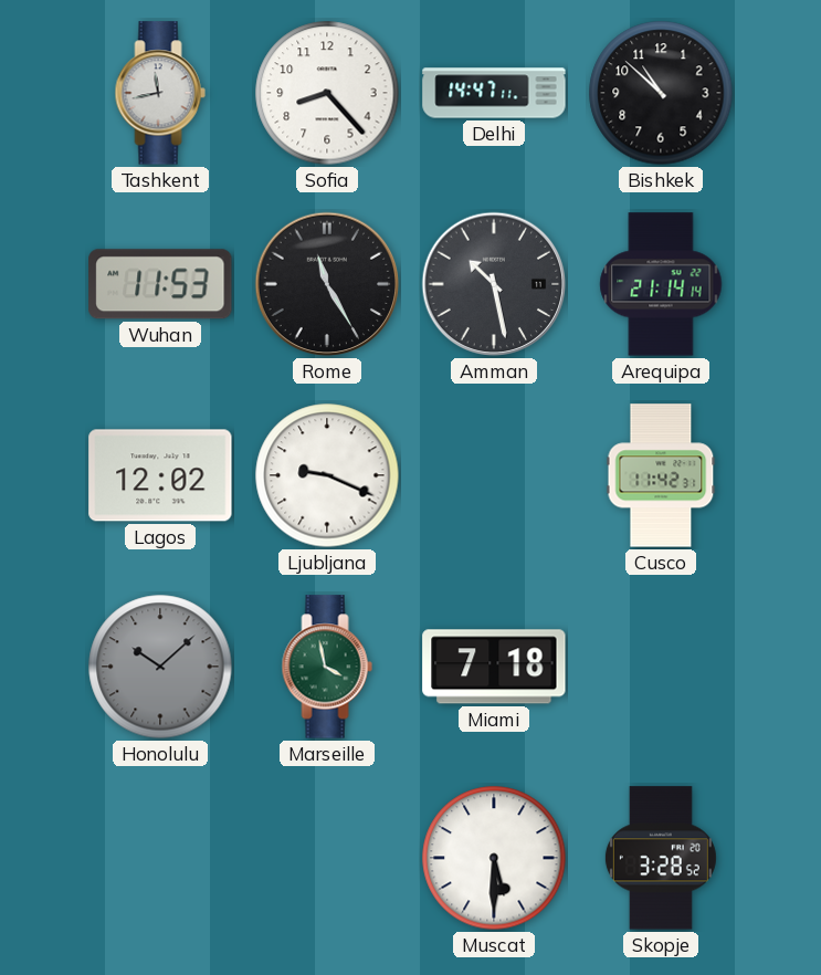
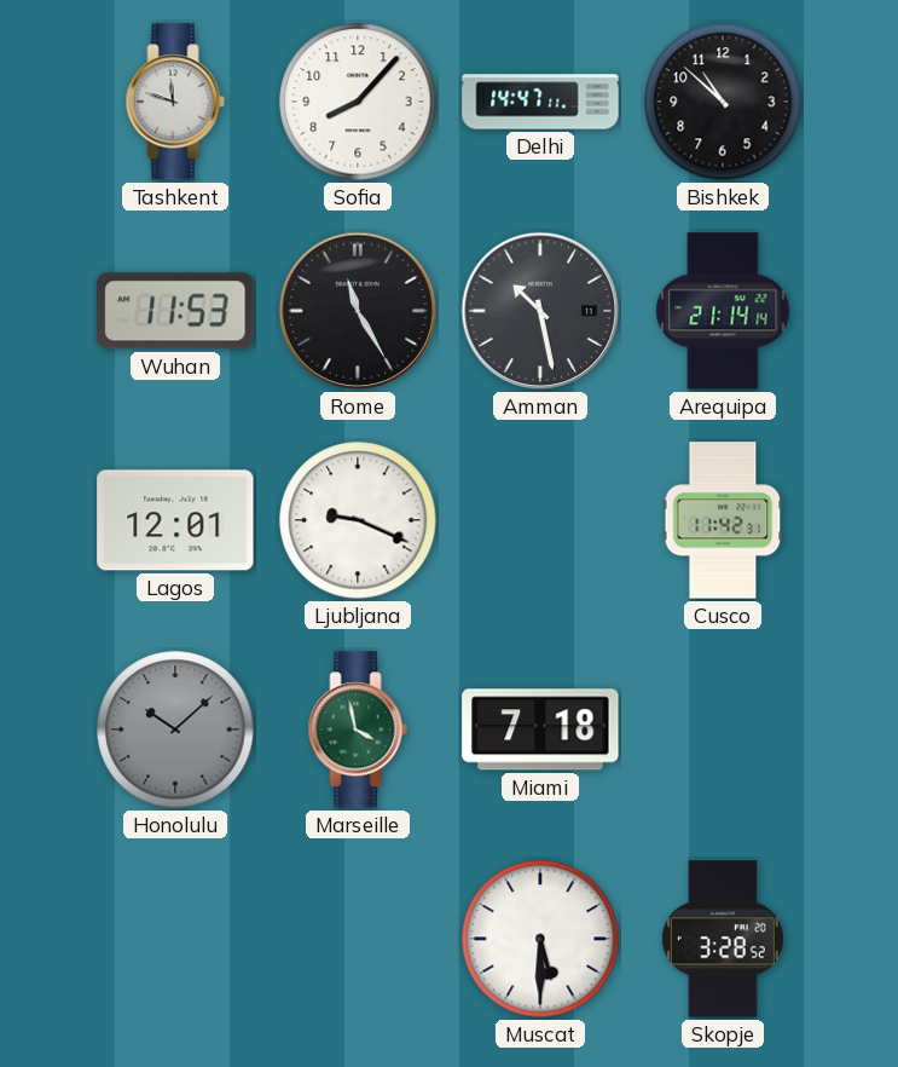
Tashkent: 11:43 -> 11:48 (175, 102)
Sofia: 8:23 -> 8:07 (358, 102)
Lagos: 12:02 -> 12:01 (175, 520)
